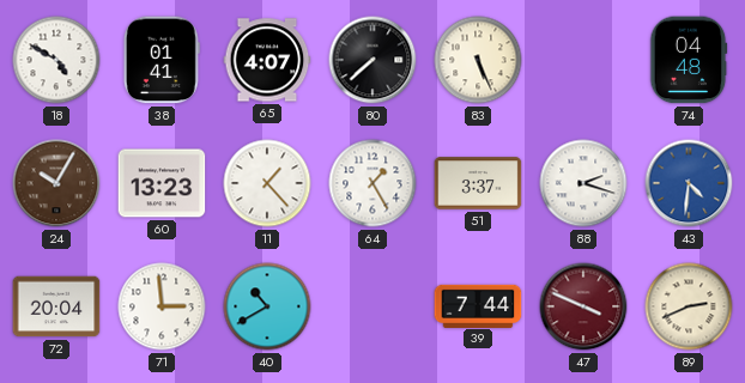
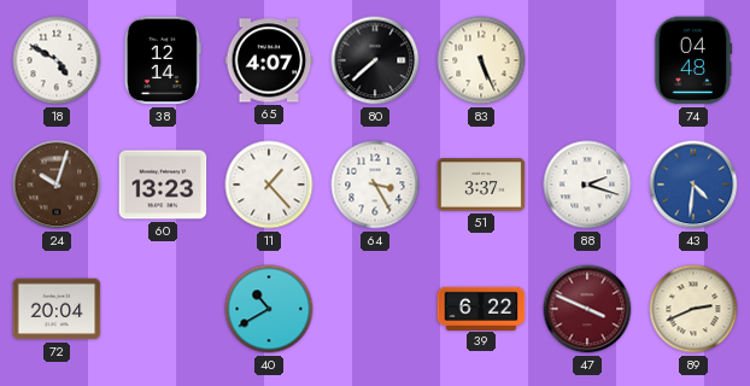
38: 01:41 -> 12:14 (163, 60)
24: 10:05 -> 10:03 (57, 185)
64: 1:25 -> 3:25 (375, 185)
71: 2:59 -> none (162, 306)
39: 7:44 -> 6:22 (481, 308)
